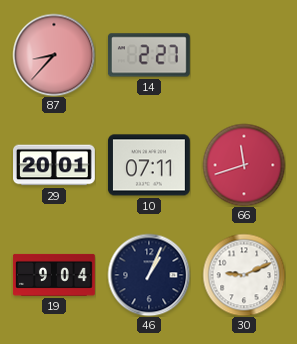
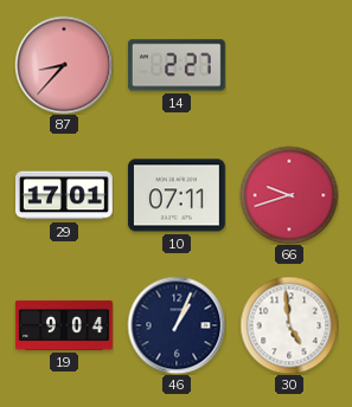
29: 20:01 -> 17:01 (65, 195)
66: 11:42 -> 9:42 (289, 195)
30: 9:11 -> 4:59 (289, 325)
